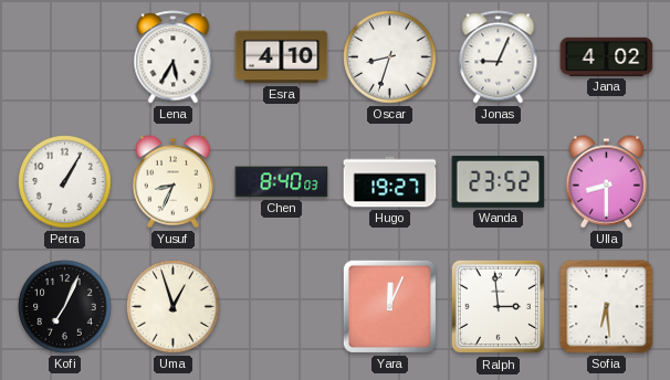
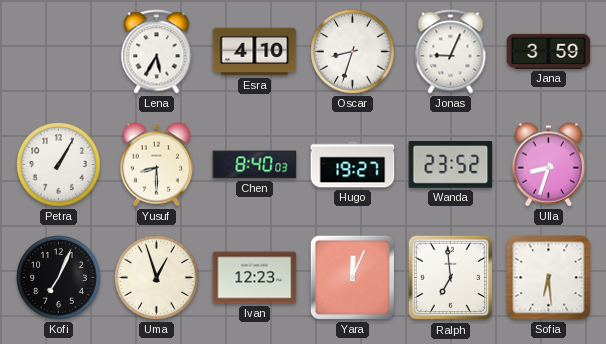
Jana: 4:02 -> 3:59 (549, 51)
Yusuf: 8:34 -> 8:30 (157, 165)
Ulla: 8:30 -> 8:33 (549, 165)
Ivan: none -> 12:23 (255, 278)
Ralph: 2:59 -> 6:59 (451, 278)
